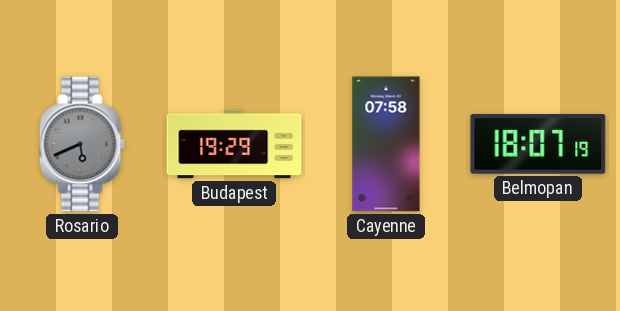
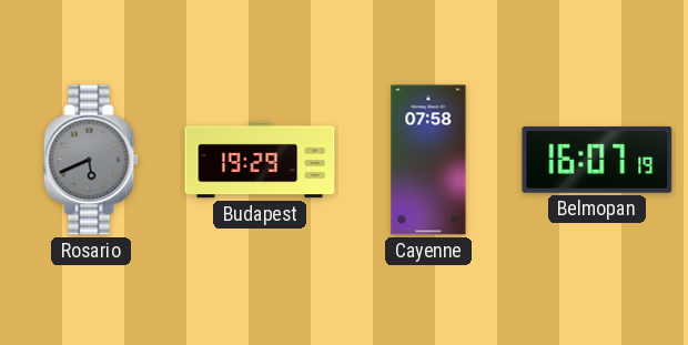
Belmopan: 18:07 -> 16:07 (597, 160)
